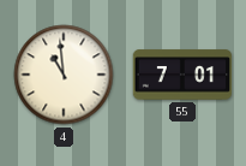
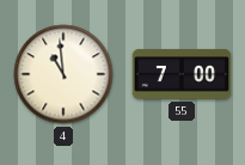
55: 7:01 -> 7:00 (182, 74)
